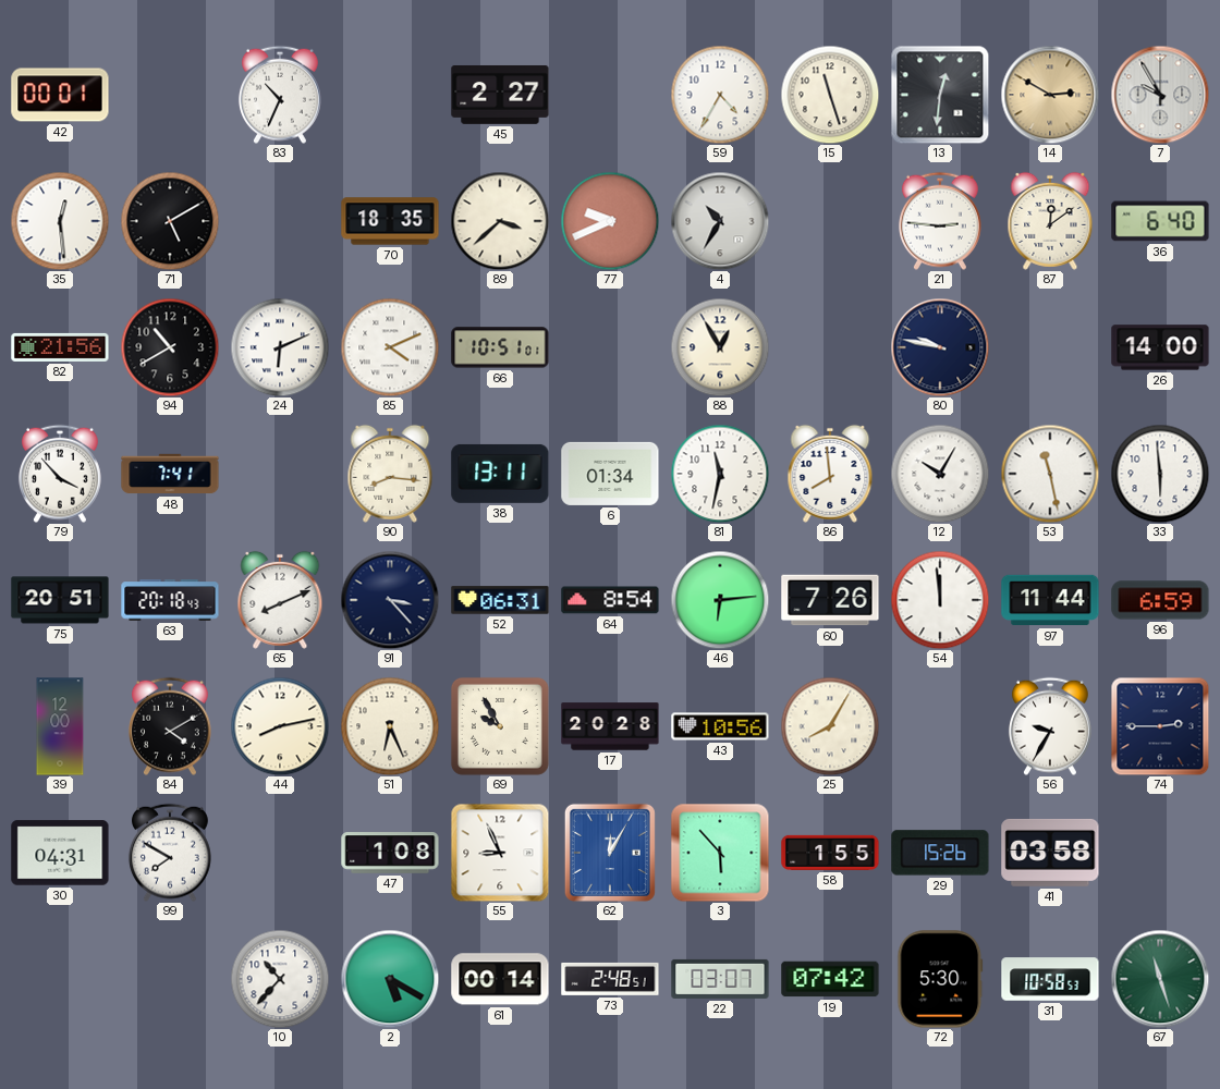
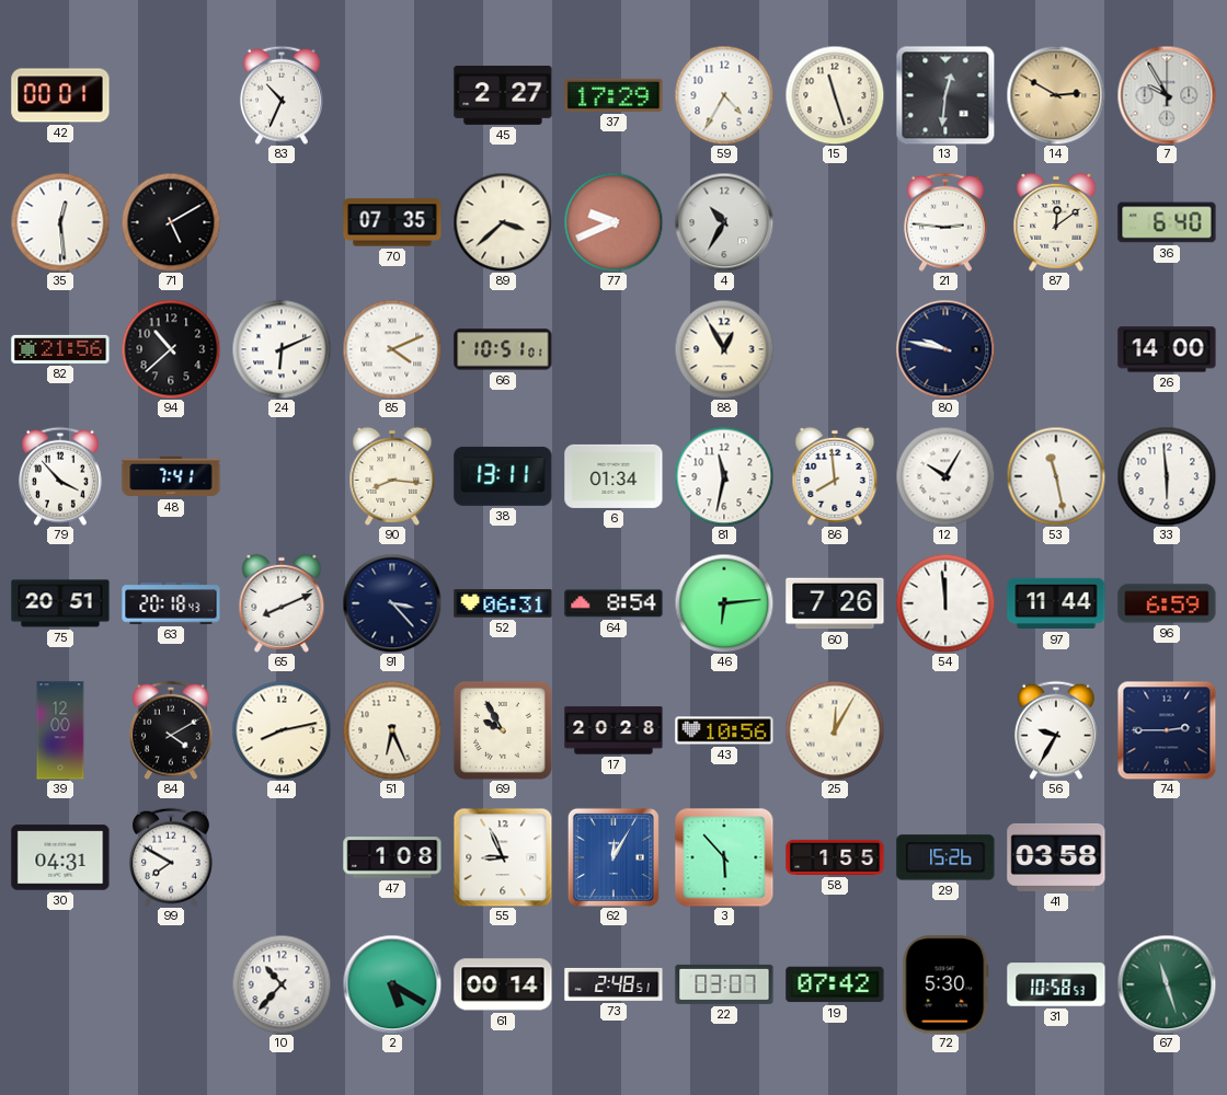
37: none -> 17:29 (613, 95)
70: 18:35 -> 07:35 (392, 222)
94: 10:40 -> 10:38 (171, 349)
25: 8:05 -> 12:05 (835, 730)
